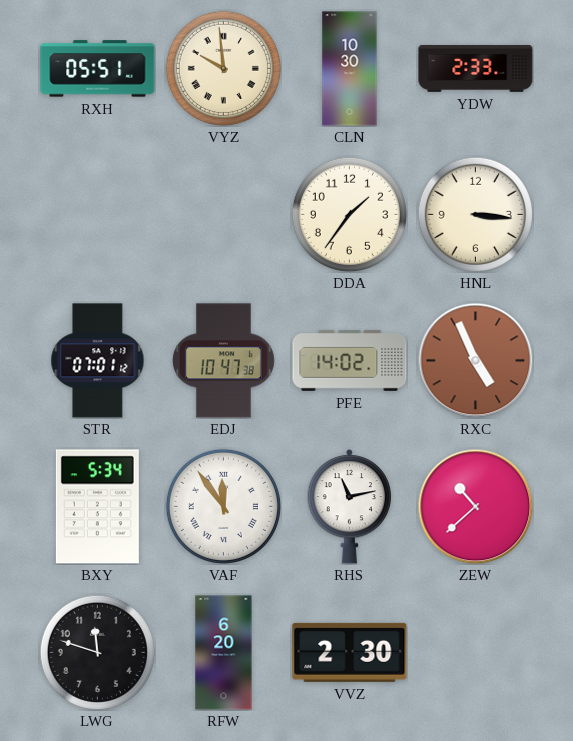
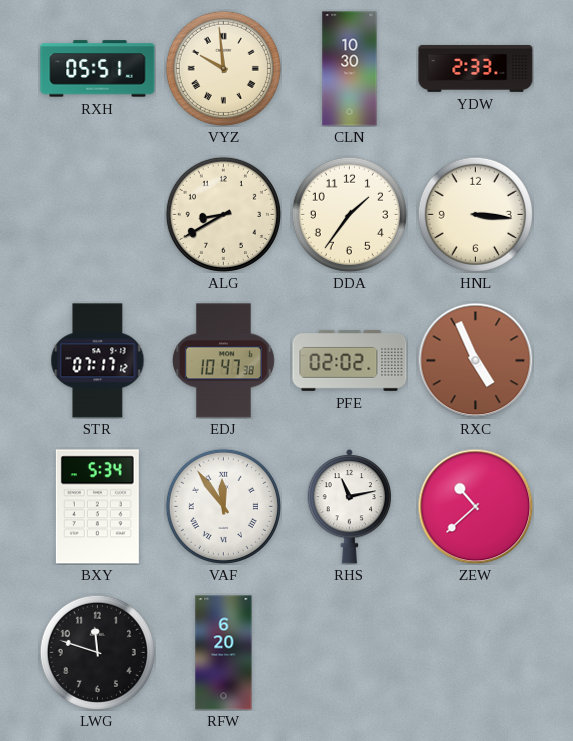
ALG: none -> 8:40 (223, 214)
STR: 07:01 -> 07:17 (98, 361)
PFE: 14:02 -> 02:02 (350, 361)
VVZ: 2:30 -> none (350, 652)
